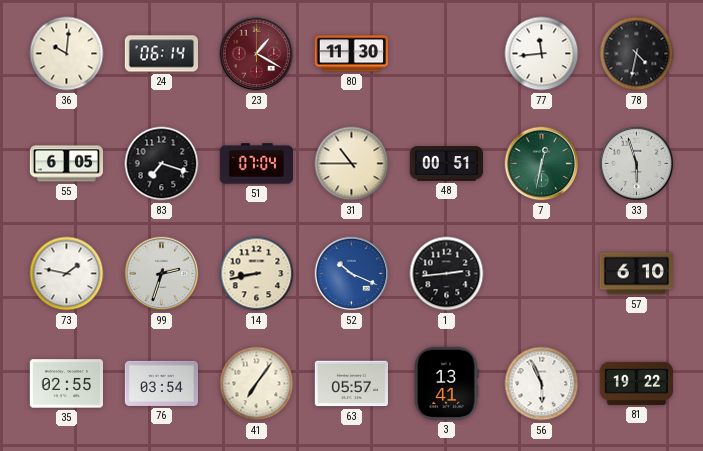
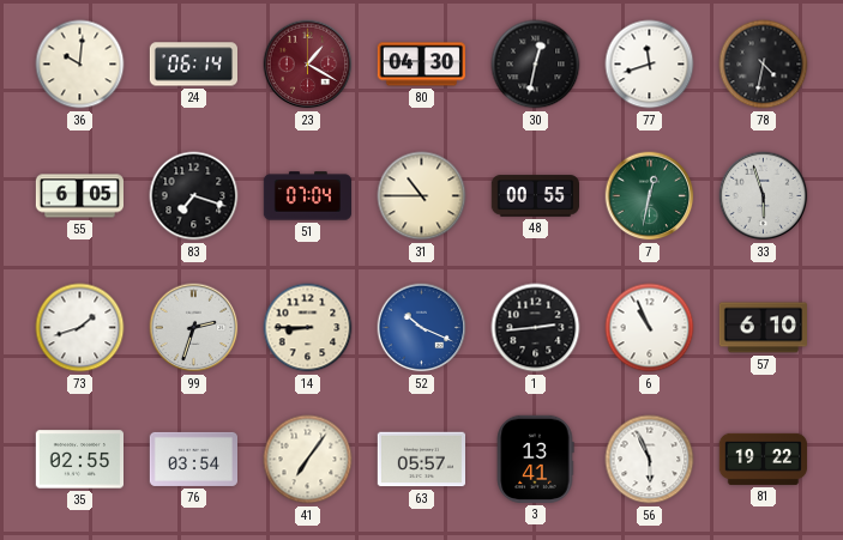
80: 11:30 -> 04:30 (421, 65)
30: none -> 12:32 (536, 65)
77: 11:44 -> 11:42 (650, 65)
48: 00:51 -> 00:55 (535, 196)
73: 1:47 -> 1:42 (80, 328)
14: 8:43 -> 8:45 (308, 328)
6: none -> 10:56 (650, 328)
